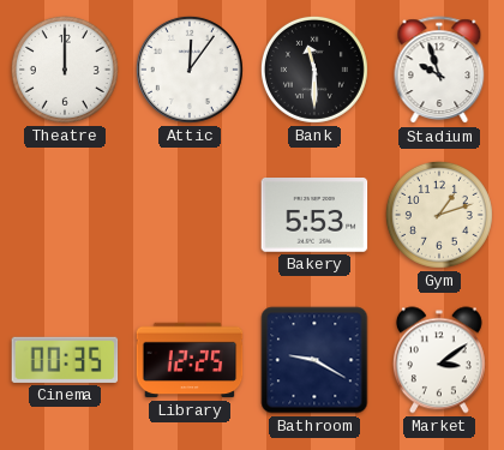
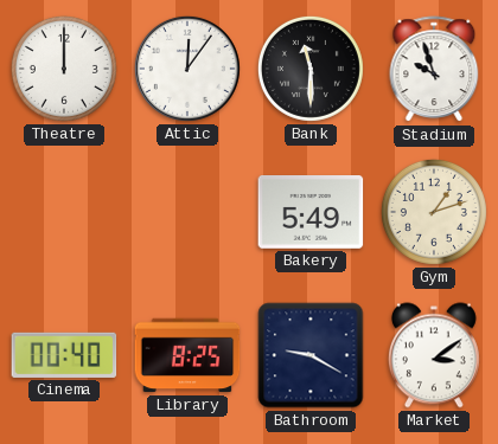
Bakery: 5:53 -> 5:49 (311, 213)
Cinema: 00:35 -> 00:40 (64, 355)
Library: 12:25 -> 8:25 (187, 355)
